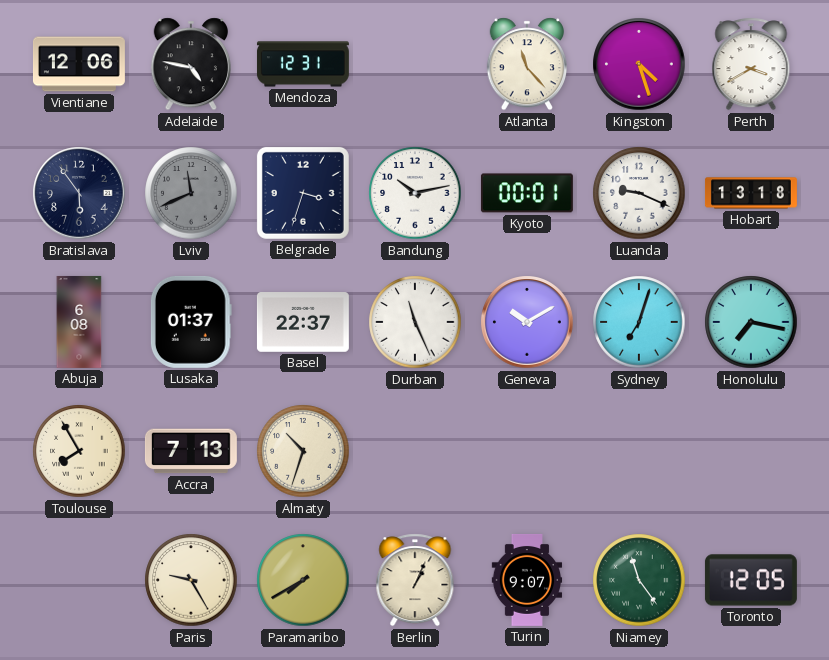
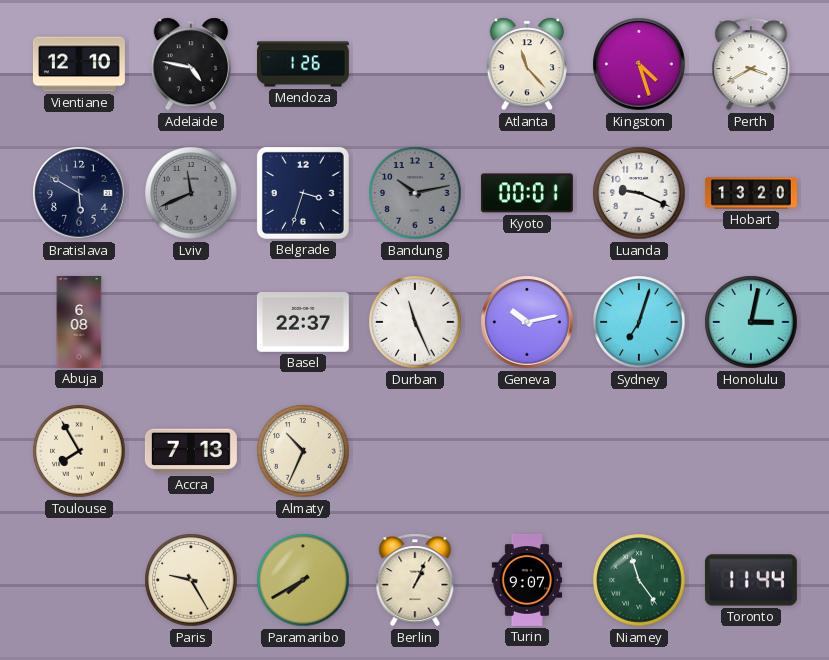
Vientiane: 12:06 -> 12:10 (79, 64)
Mendoza: 12:31 -> 1:26 (303, 64)
Bratislava: 5:54 -> 5:50 (79, 193)
Bandung dial: white -> grey (415, 193)
Hobart: 13:18 -> 13:20 (751, 193)
Lusaka: 01:37 -> none (191, 322)
Geneva: 10:10 -> 10:13 (527, 322)
Honolulu: 7:17 -> 3:02 (751, 322)
Almaty: 10:33 -> 10:34 (303, 451)
Toronto: 12:05 -> 11:44 (751, 580)
